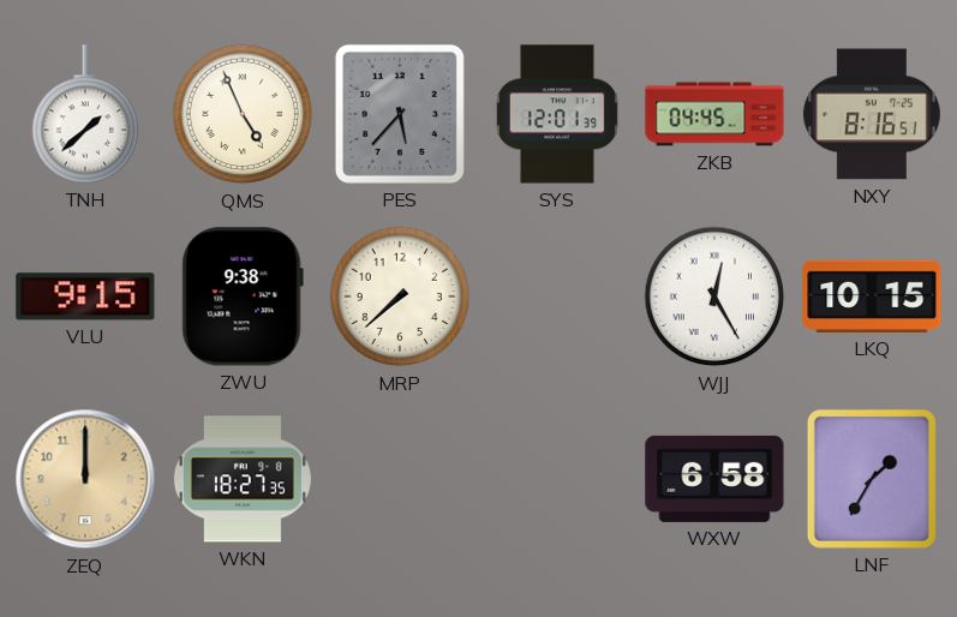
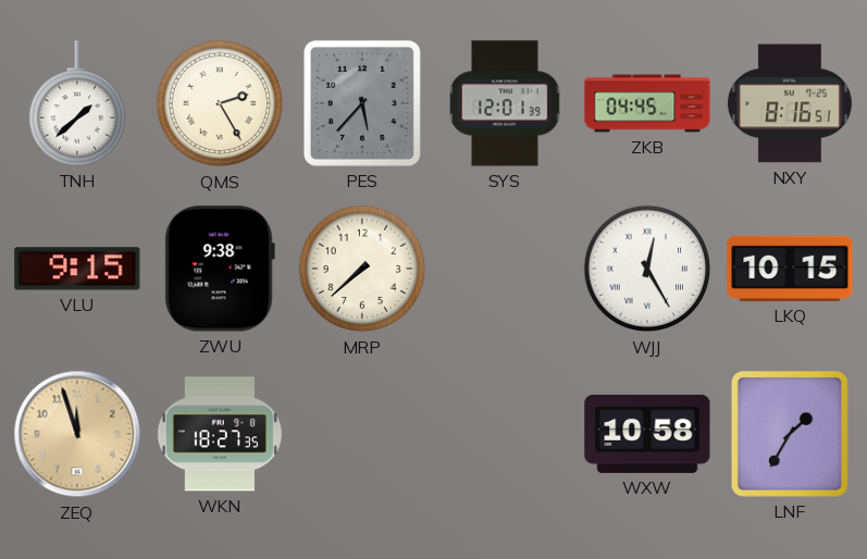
QMS: 4:56 -> 2:25 (220, 103)
ZEQ: 12:00 -> 11:57 (77, 434)
WXW: 6:58 -> 10:58 (647, 434)
